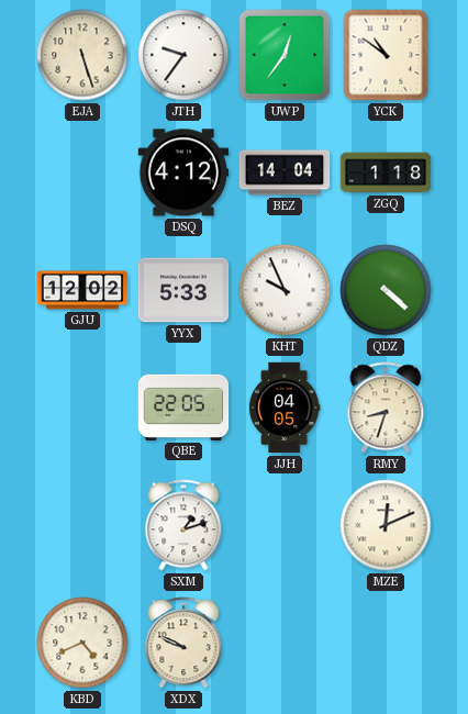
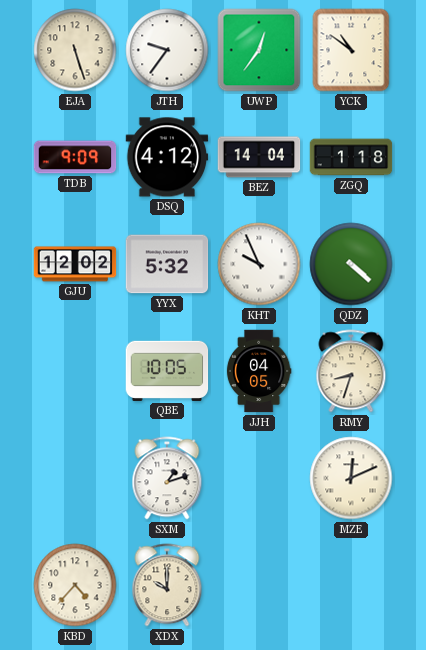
TDB: none -> 9:09 (75, 157)
YYX: 5:33 -> 5:32 (167, 264)
QBE: 22:05 -> 10:05 (167, 371)
KBD: 4:41 -> 4:37 (75, 585)
XDX: 9:49 -> 10:00 (167, 585)
